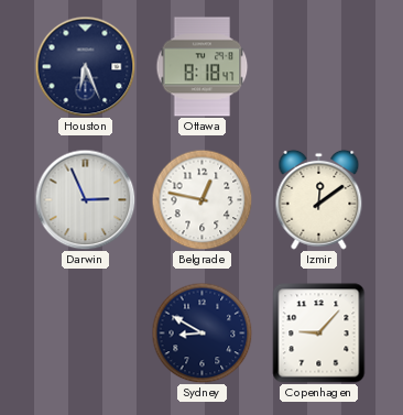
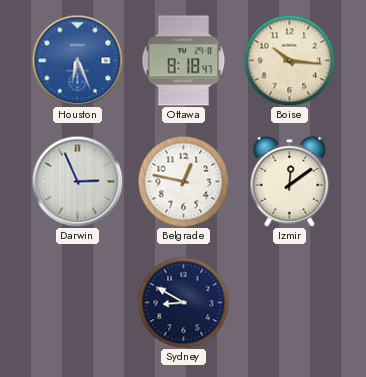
Houston dial: navy -> blue (77, 60)
Boise: none -> 10:16 (289, 60)
Copenhagen: 9:07 -> none (319, 334)
